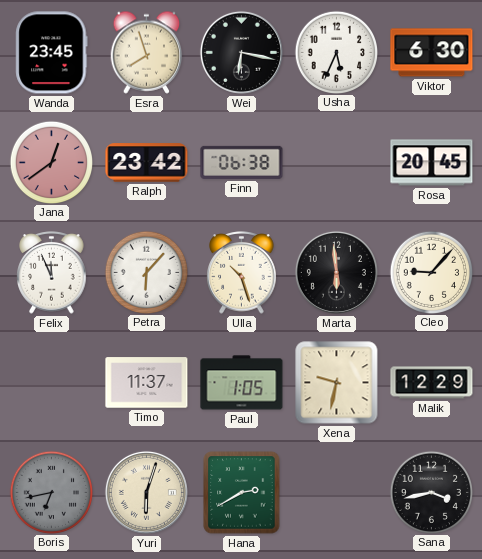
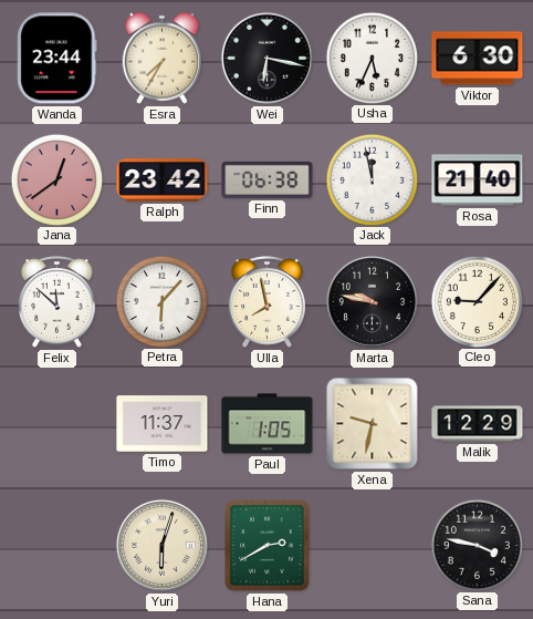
Wanda: 23:45 -> 23:44 (58, 59)
Esra: 7:57 -> 7:35 (163, 58)
Jack: none -> 11:58 (372, 179)
Rosa: 20:45 -> 21:40 (478, 180)
Felix: 11:56 -> 11:52 (58, 302)
Ulla: 10:27 -> 7:58 (268, 302)
Marta: 5:59 -> 9:47 (372, 301)
Boris: 6:43 -> none (51, 492)
Sana: 3:43 -> 3:47 (477, 545)
